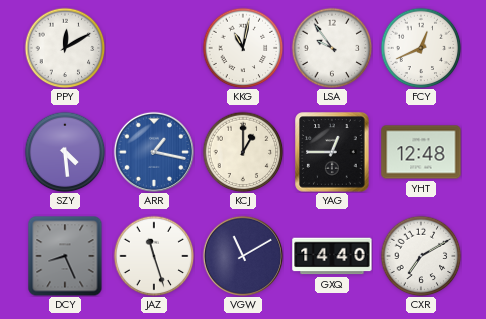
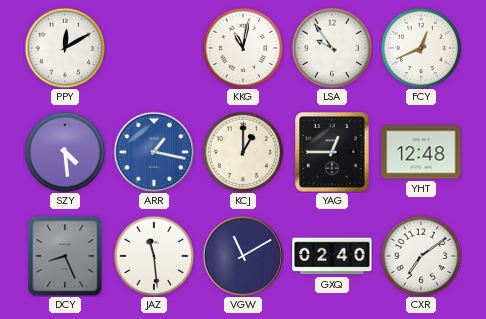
JAZ: 11:27 -> 11:29 (154, 256)
GXQ: 14:40 -> 02:40 (332, 256)
CXR: 7:10 -> 7:09 (421, 256)
